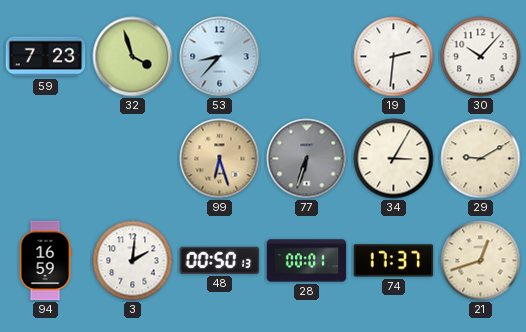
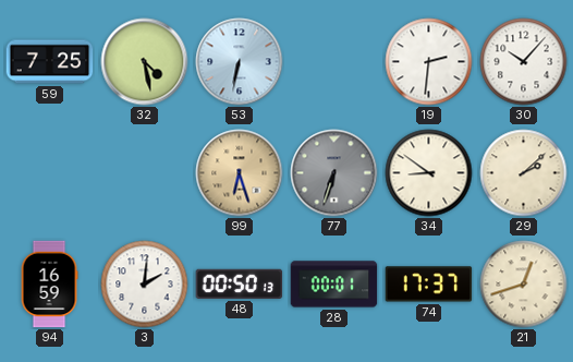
59: 7:23 -> 7:25 (50, 62)
32: 3:57 -> 4:28 (145, 62)
53: 8:37 -> 6:32 (240, 62)
34: 3:05 -> 8:51 (429, 173)
29: 9:10 -> 2:08 (524, 173)
